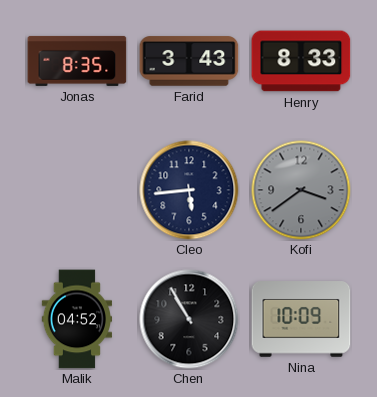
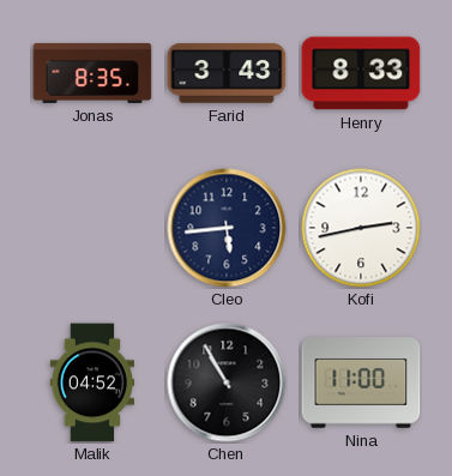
Kofi: 3:39 -> 2:43 (361, 228)
Kofi dial: grey -> white (361, 228)
Nina: 10:09 -> 11:00 (361, 382)
